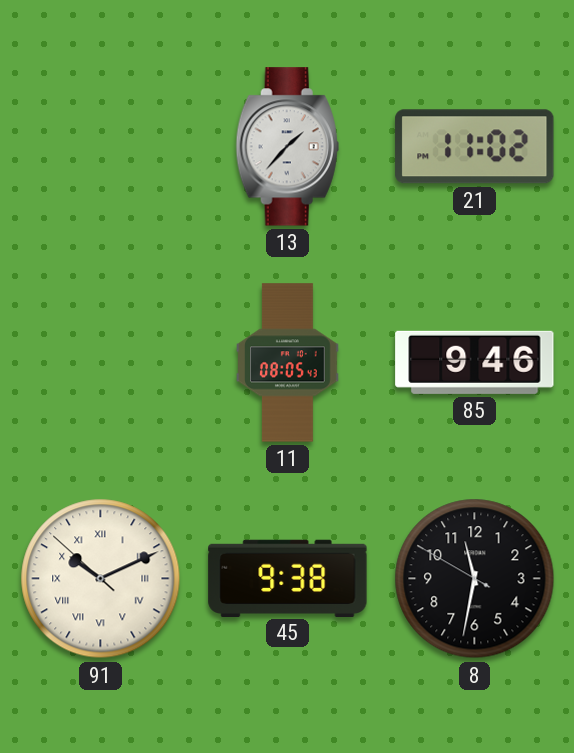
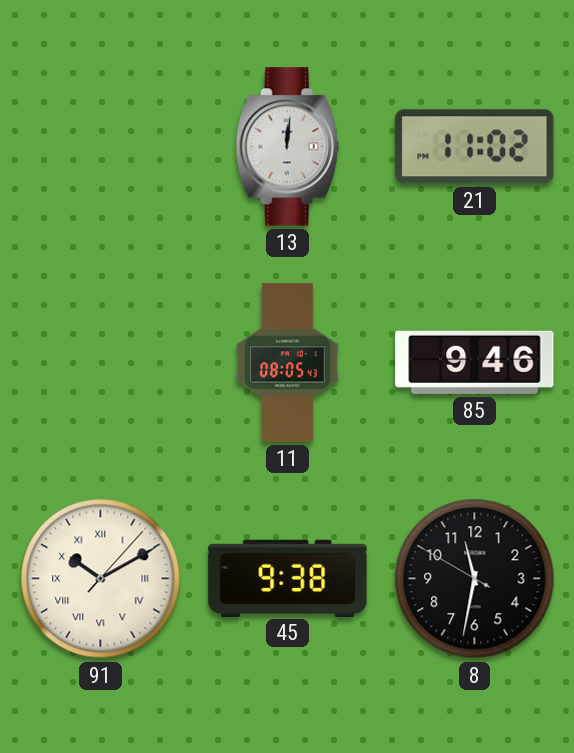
13: 1:37 -> 12:01 (287, 147)
91: 10:10:52 -> 10:10:07 (101, 579)
